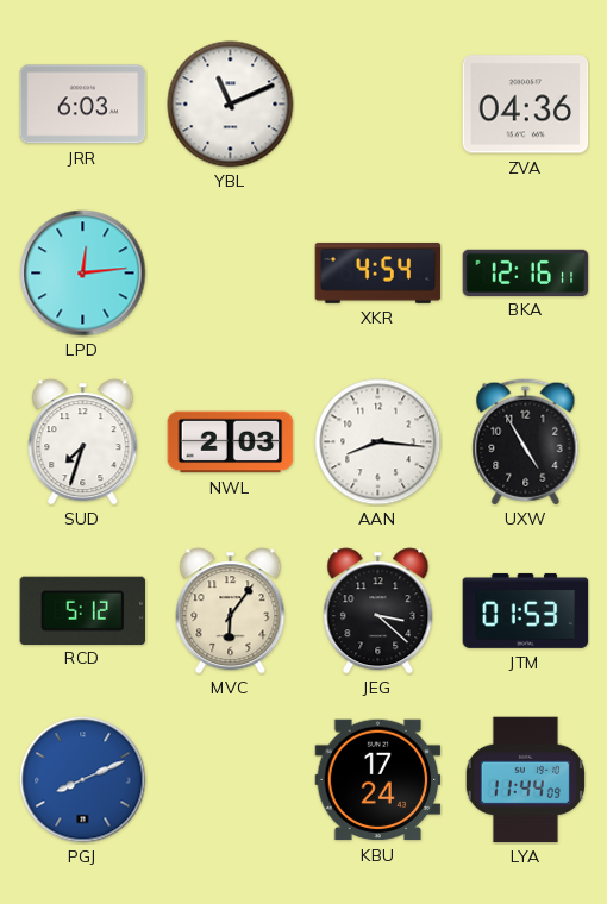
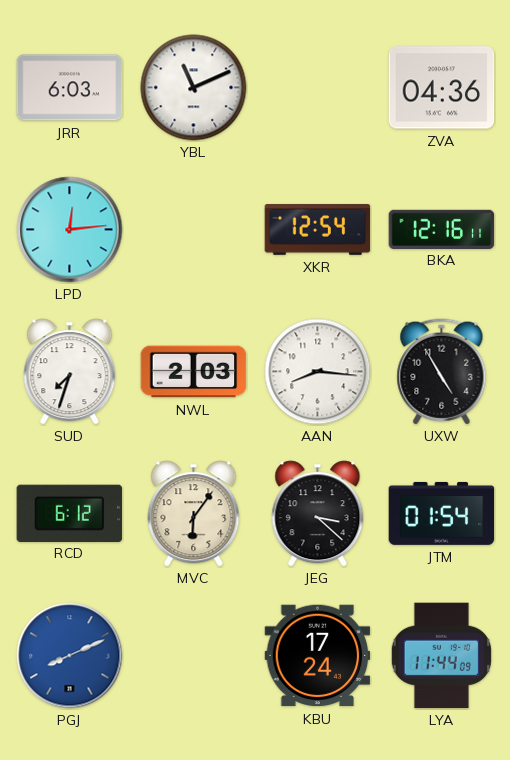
XKR: 4:54 -> 12:54 (318, 229)
RCD: 5:12 -> 6:12 (70, 513)
JTM: 01:53 -> 01:54 (442, 513)
